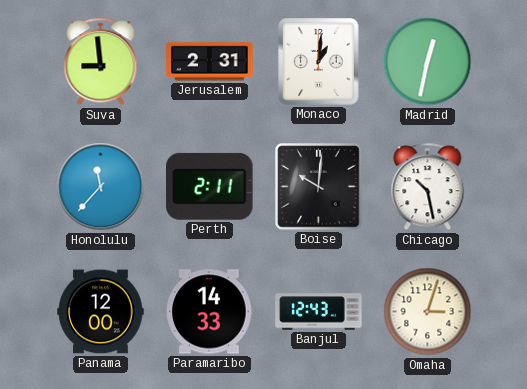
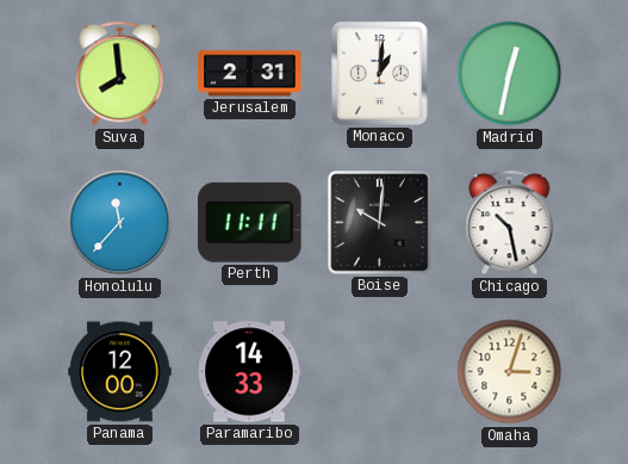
Suva: 8:59 -> 7:59 (120, 74)
Perth: 2:11 -> 11:11 (250, 222)
Banjul: 12:43 -> none (319, 312)
